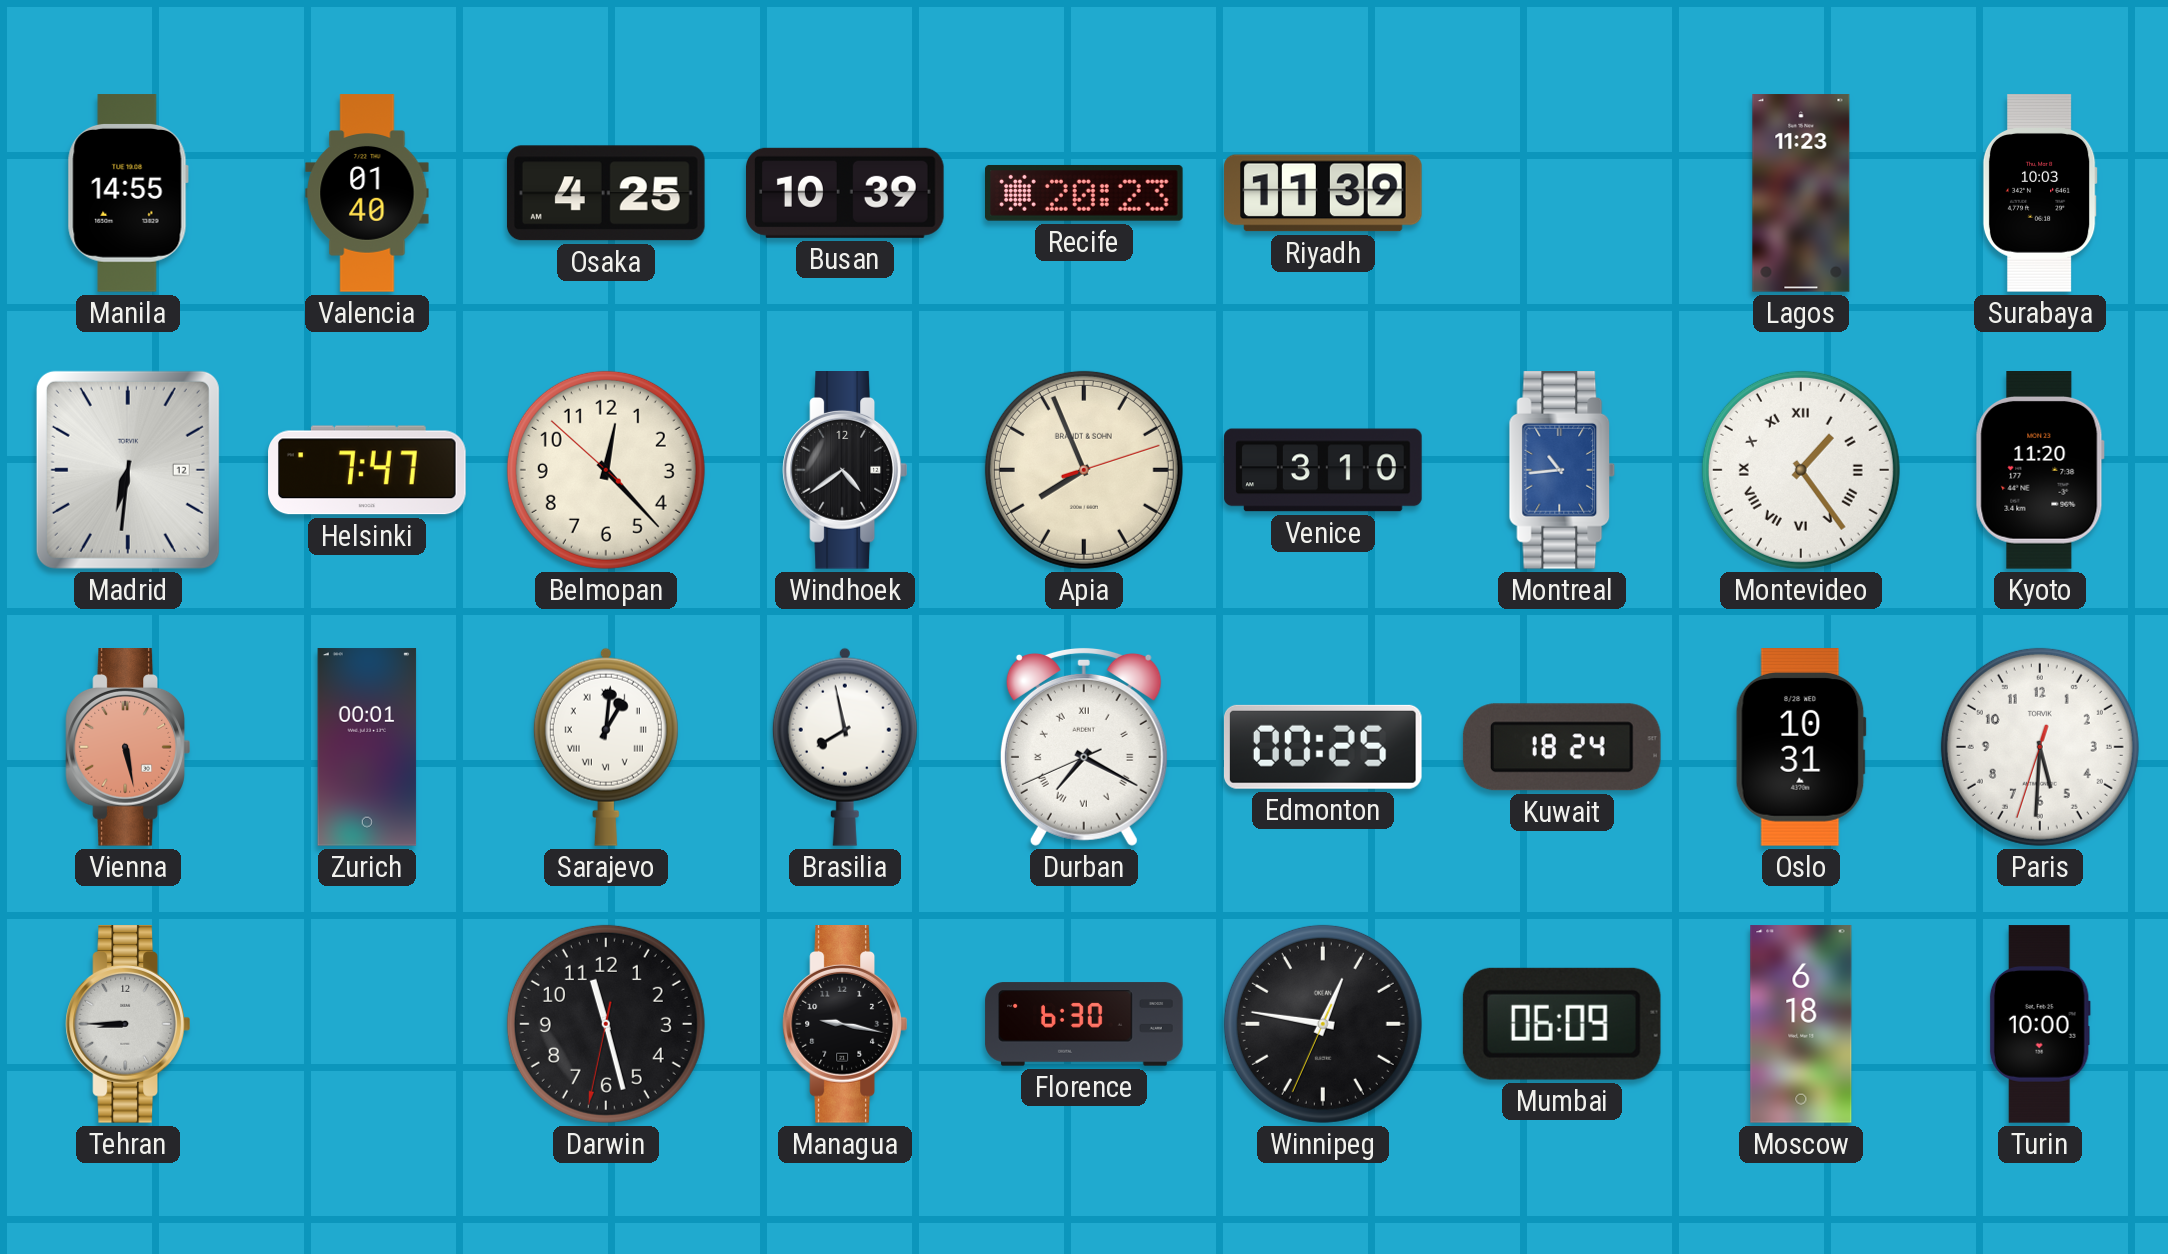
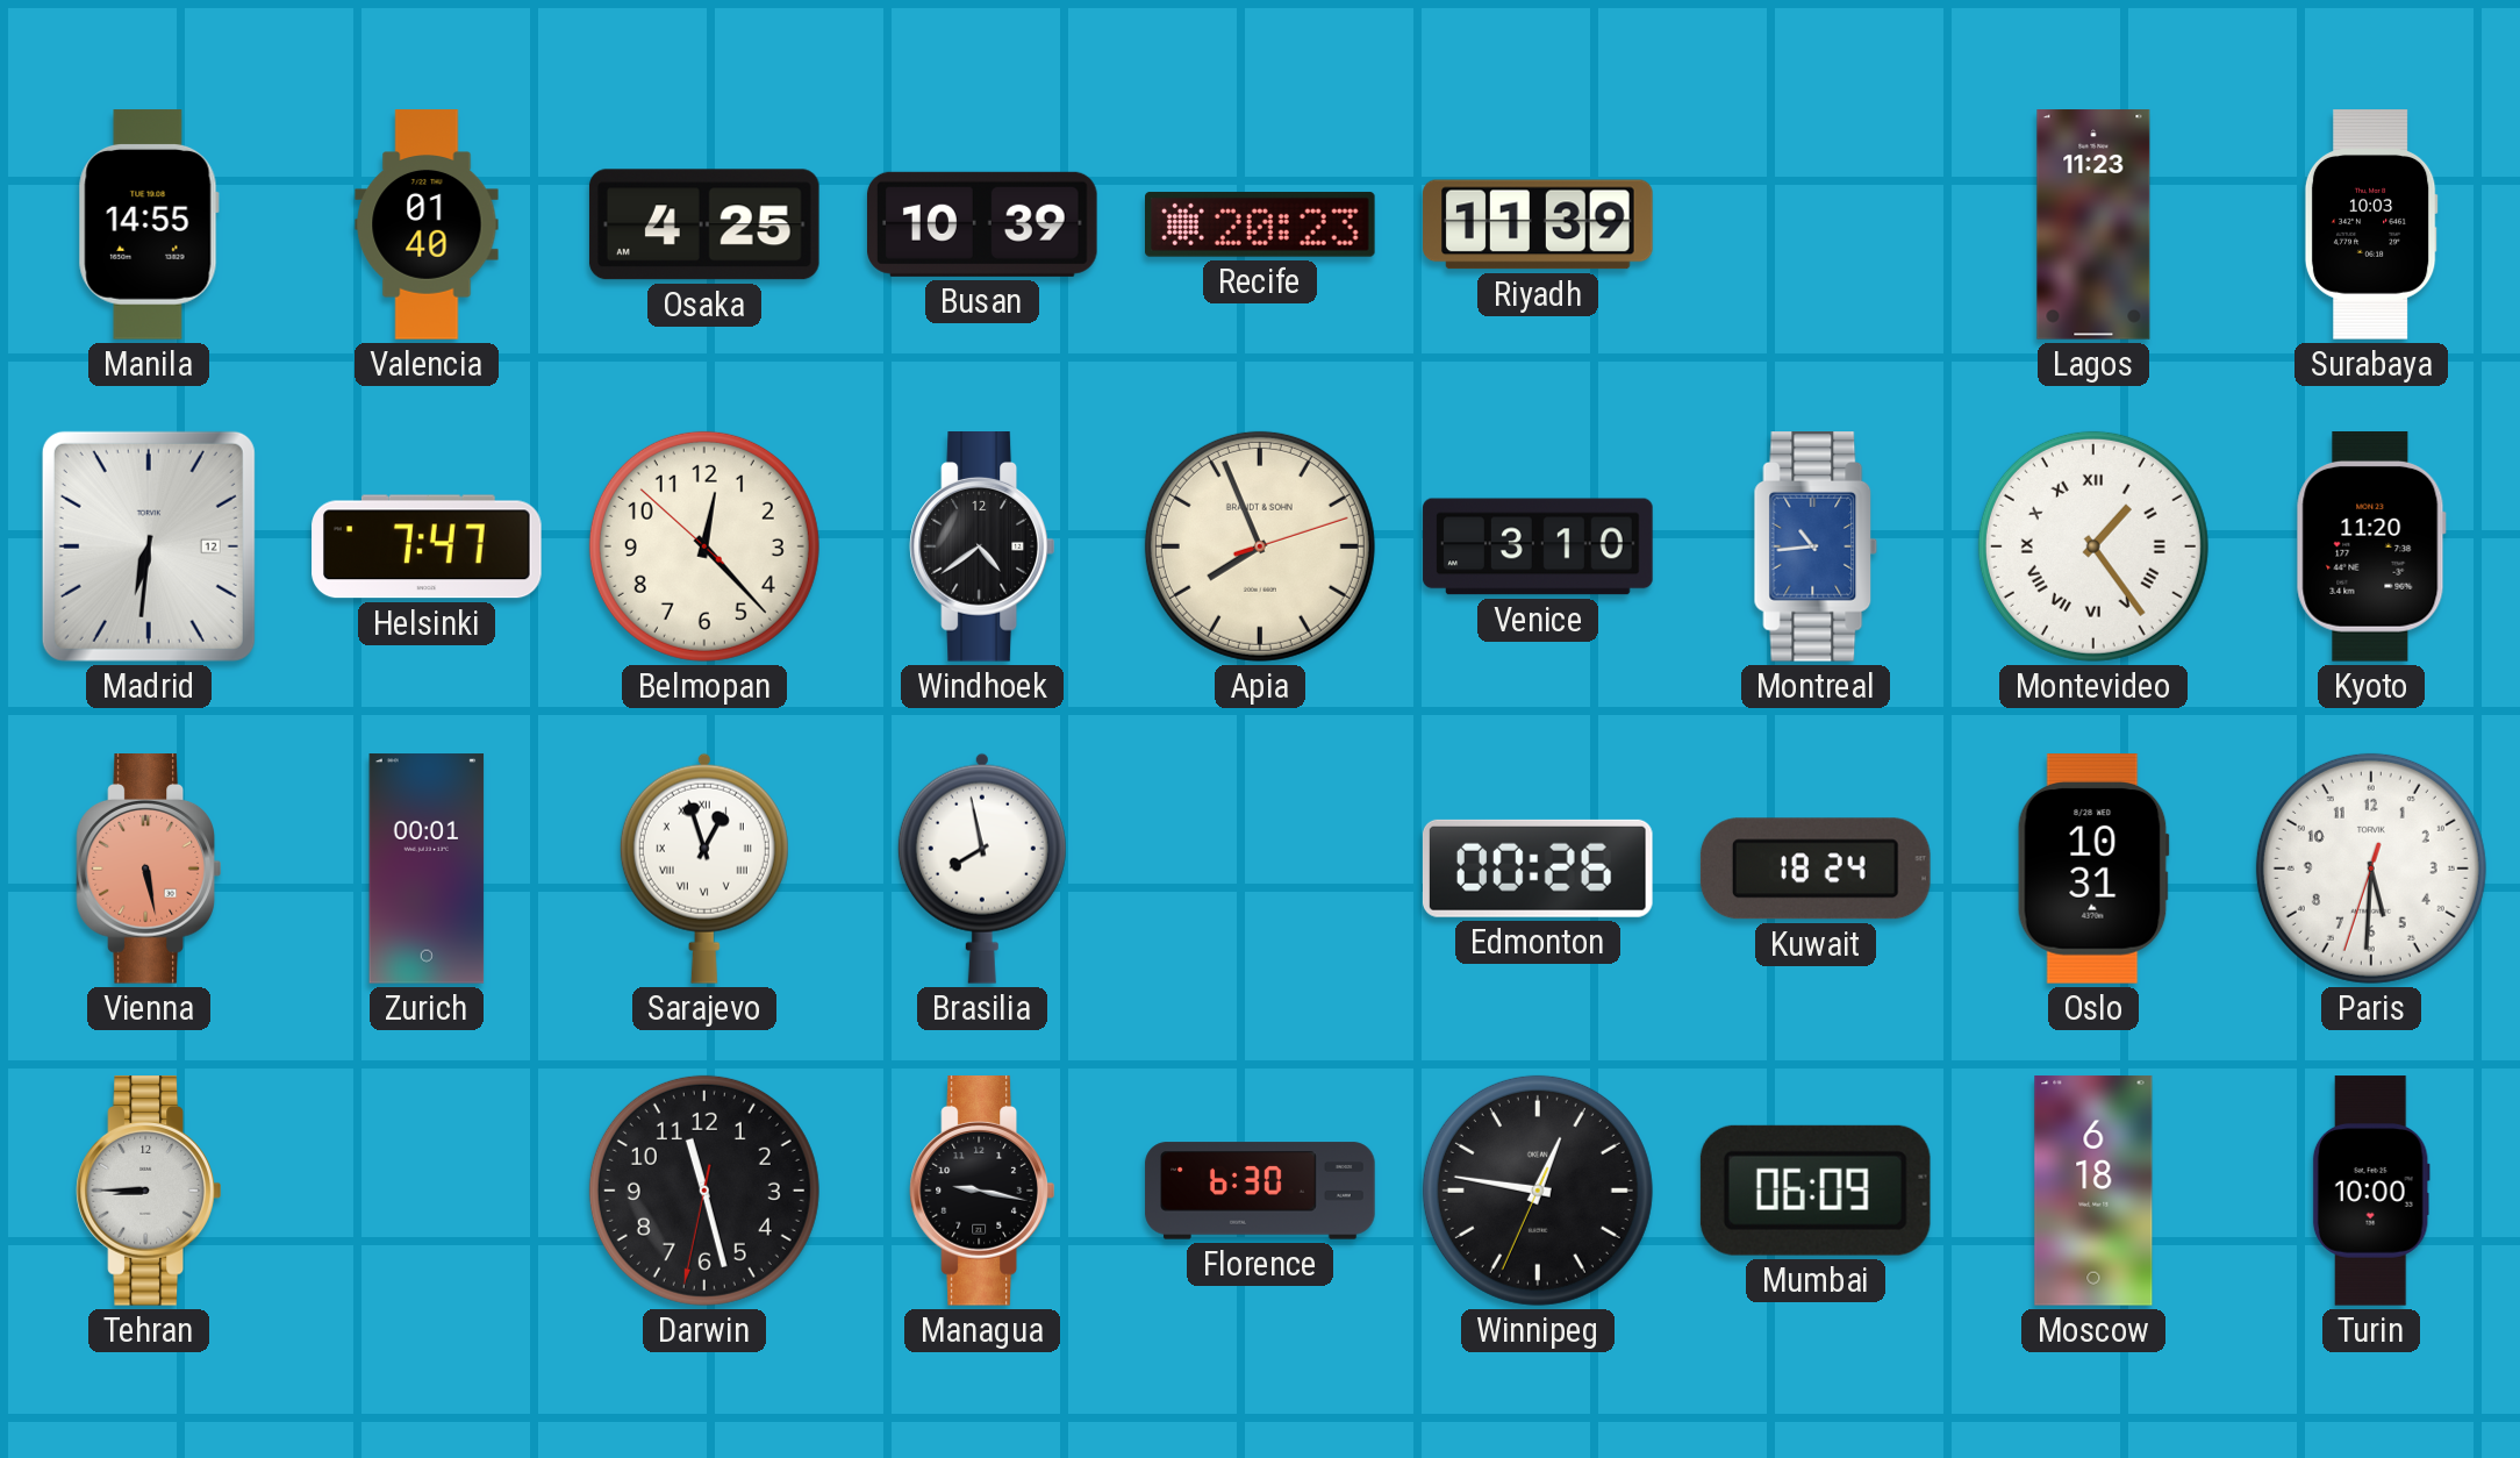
Sarajevo: 1:01 -> 12:57 (704, 869)
Durban: 7:19 -> none (1084, 746)
Edmonton: 00:25 -> 00:26 (1538, 869)
